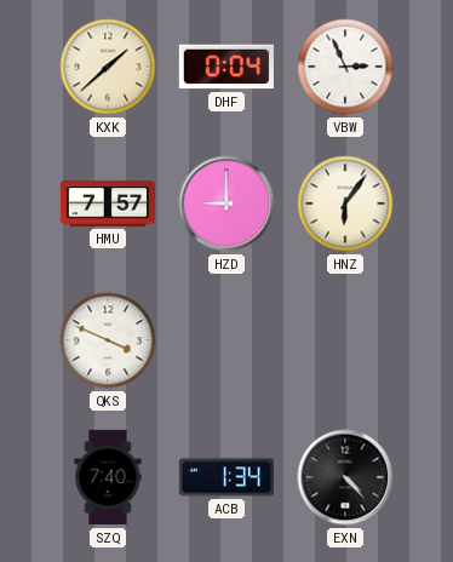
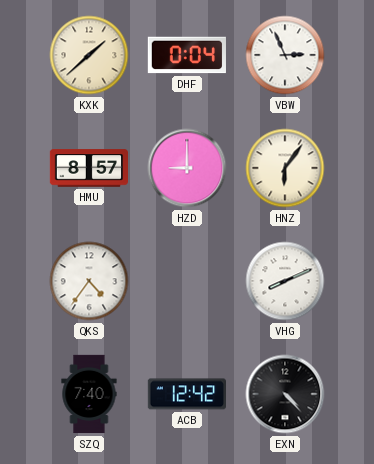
HMU: 7:57 -> 8:57 (89, 168)
QKS: 3:49 -> 4:36 (89, 281)
VHG: none -> 8:11 (285, 281)
ACB: 1:34 -> 12:42 (186, 394)
